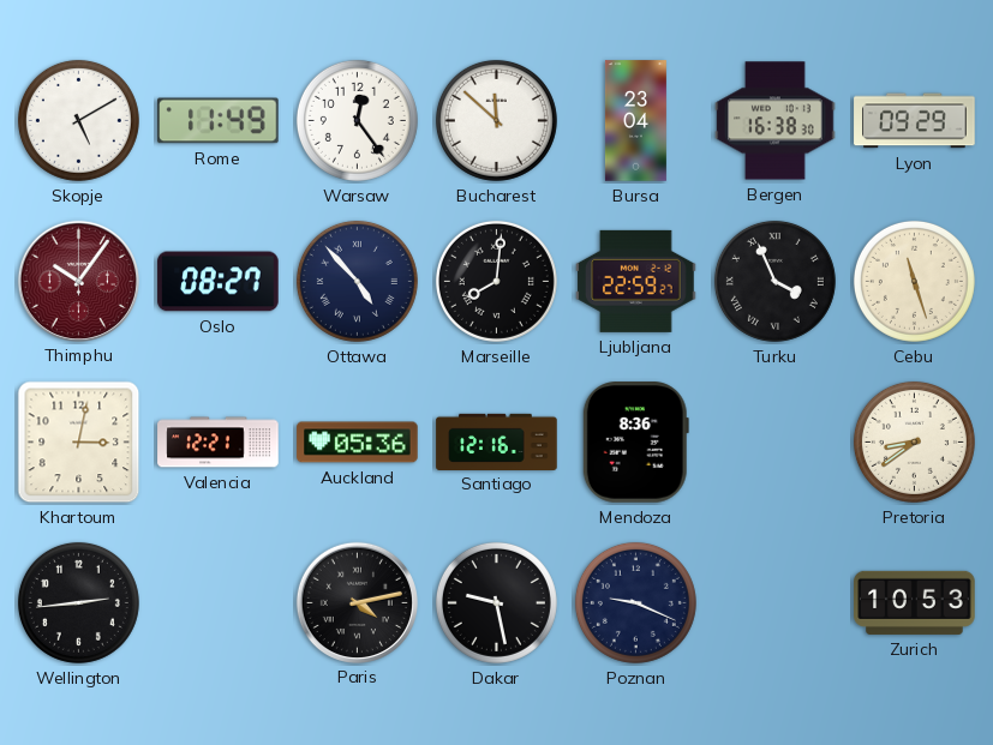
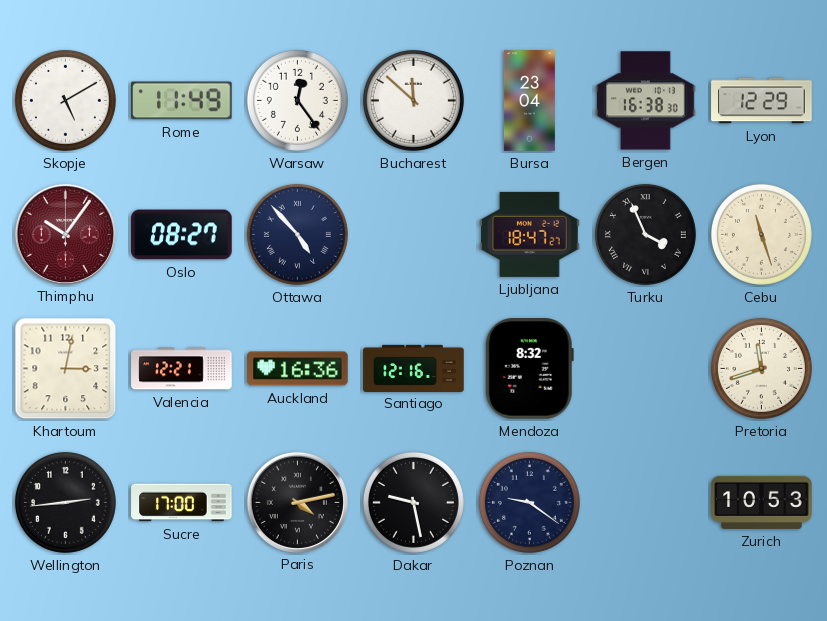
Lyon: 09:29 -> 12:29 (762, 101)
Marseille: 8:01 -> none (496, 281)
Ljubljana: 22:59 -> 18:47 (530, 234)
Auckland: 05:36 -> 16:36 (298, 369)
Mendoza: 8:36 -> 8:32 (529, 369)
Pretoria: 8:39 -> 11:42 (761, 368)
Sucre: none -> 17:00 (182, 503)
Poznan: 9:19 -> 9:21 (529, 502)
